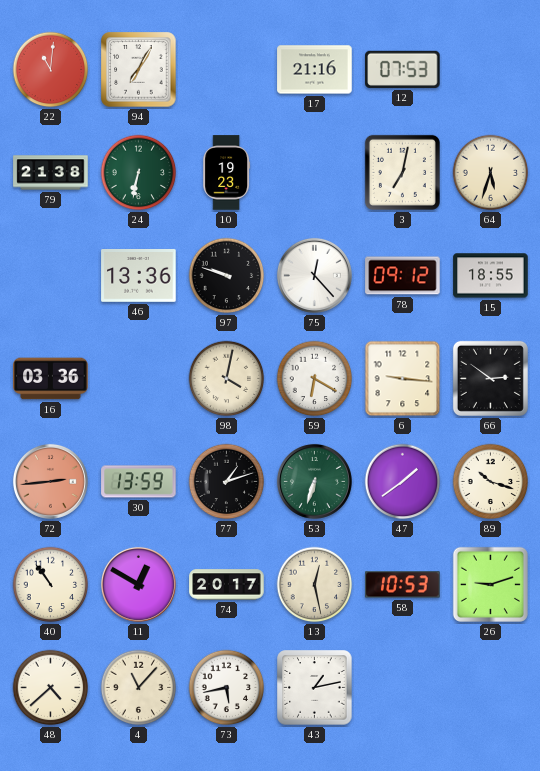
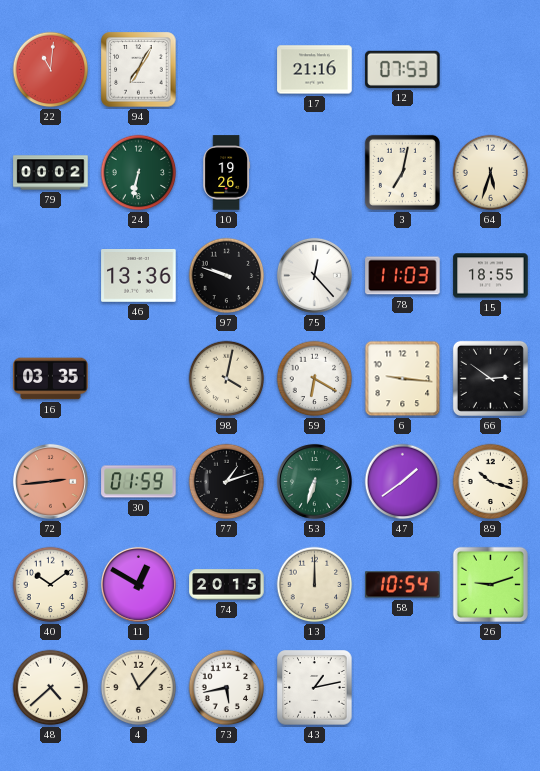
79: 21:38 -> 00:02 (51, 173)
10: 19:23 -> 19:26 (227, 173)
78: 09:12 -> 11:03 (403, 276)
16: 03:36 -> 03:35 (51, 379)
30: 13:59 -> 01:59 (139, 482)
40: 10:54 -> 10:09 (51, 585)
74: 20:17 -> 20:15 (227, 585)
13: 12:28 -> 12:00 (315, 585)
58: 10:53 -> 10:54 (403, 585)
